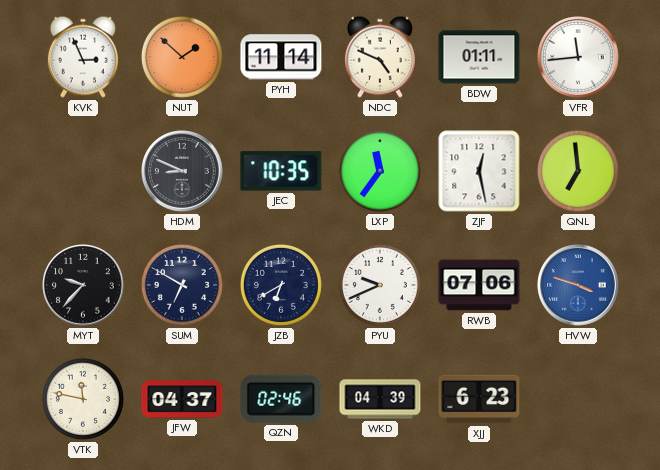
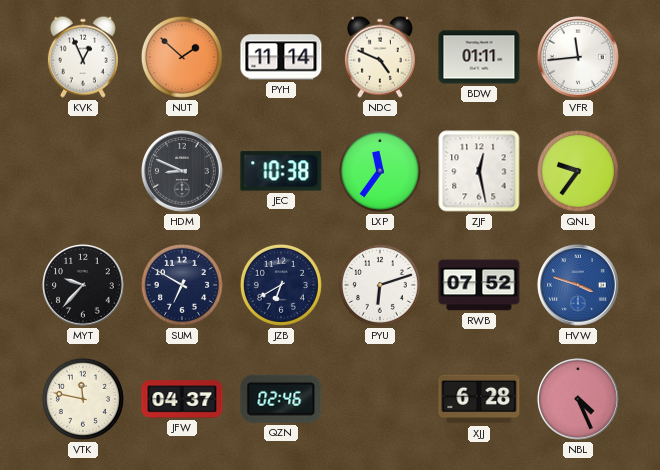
KVK: 2:56 -> 12:56 (83, 57)
JEC: 10:35 -> 10:38 (281, 171)
QNL: 6:59 -> 9:36 (578, 171)
PYU: 9:41 -> 6:12 (380, 285)
RWB: 07:06 -> 07:52 (479, 285)
WKD: 04:39 -> none (380, 399)
XJJ: 6:23 -> 6:28 (479, 399)
NBL: none -> 4:26 (578, 399)
